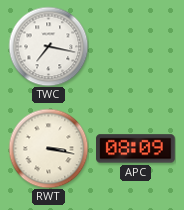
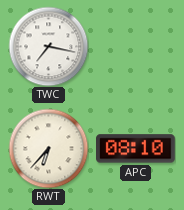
RWT: 3:17 -> 6:37 (48, 148)
APC: 08:09 -> 08:10 (136, 149)
